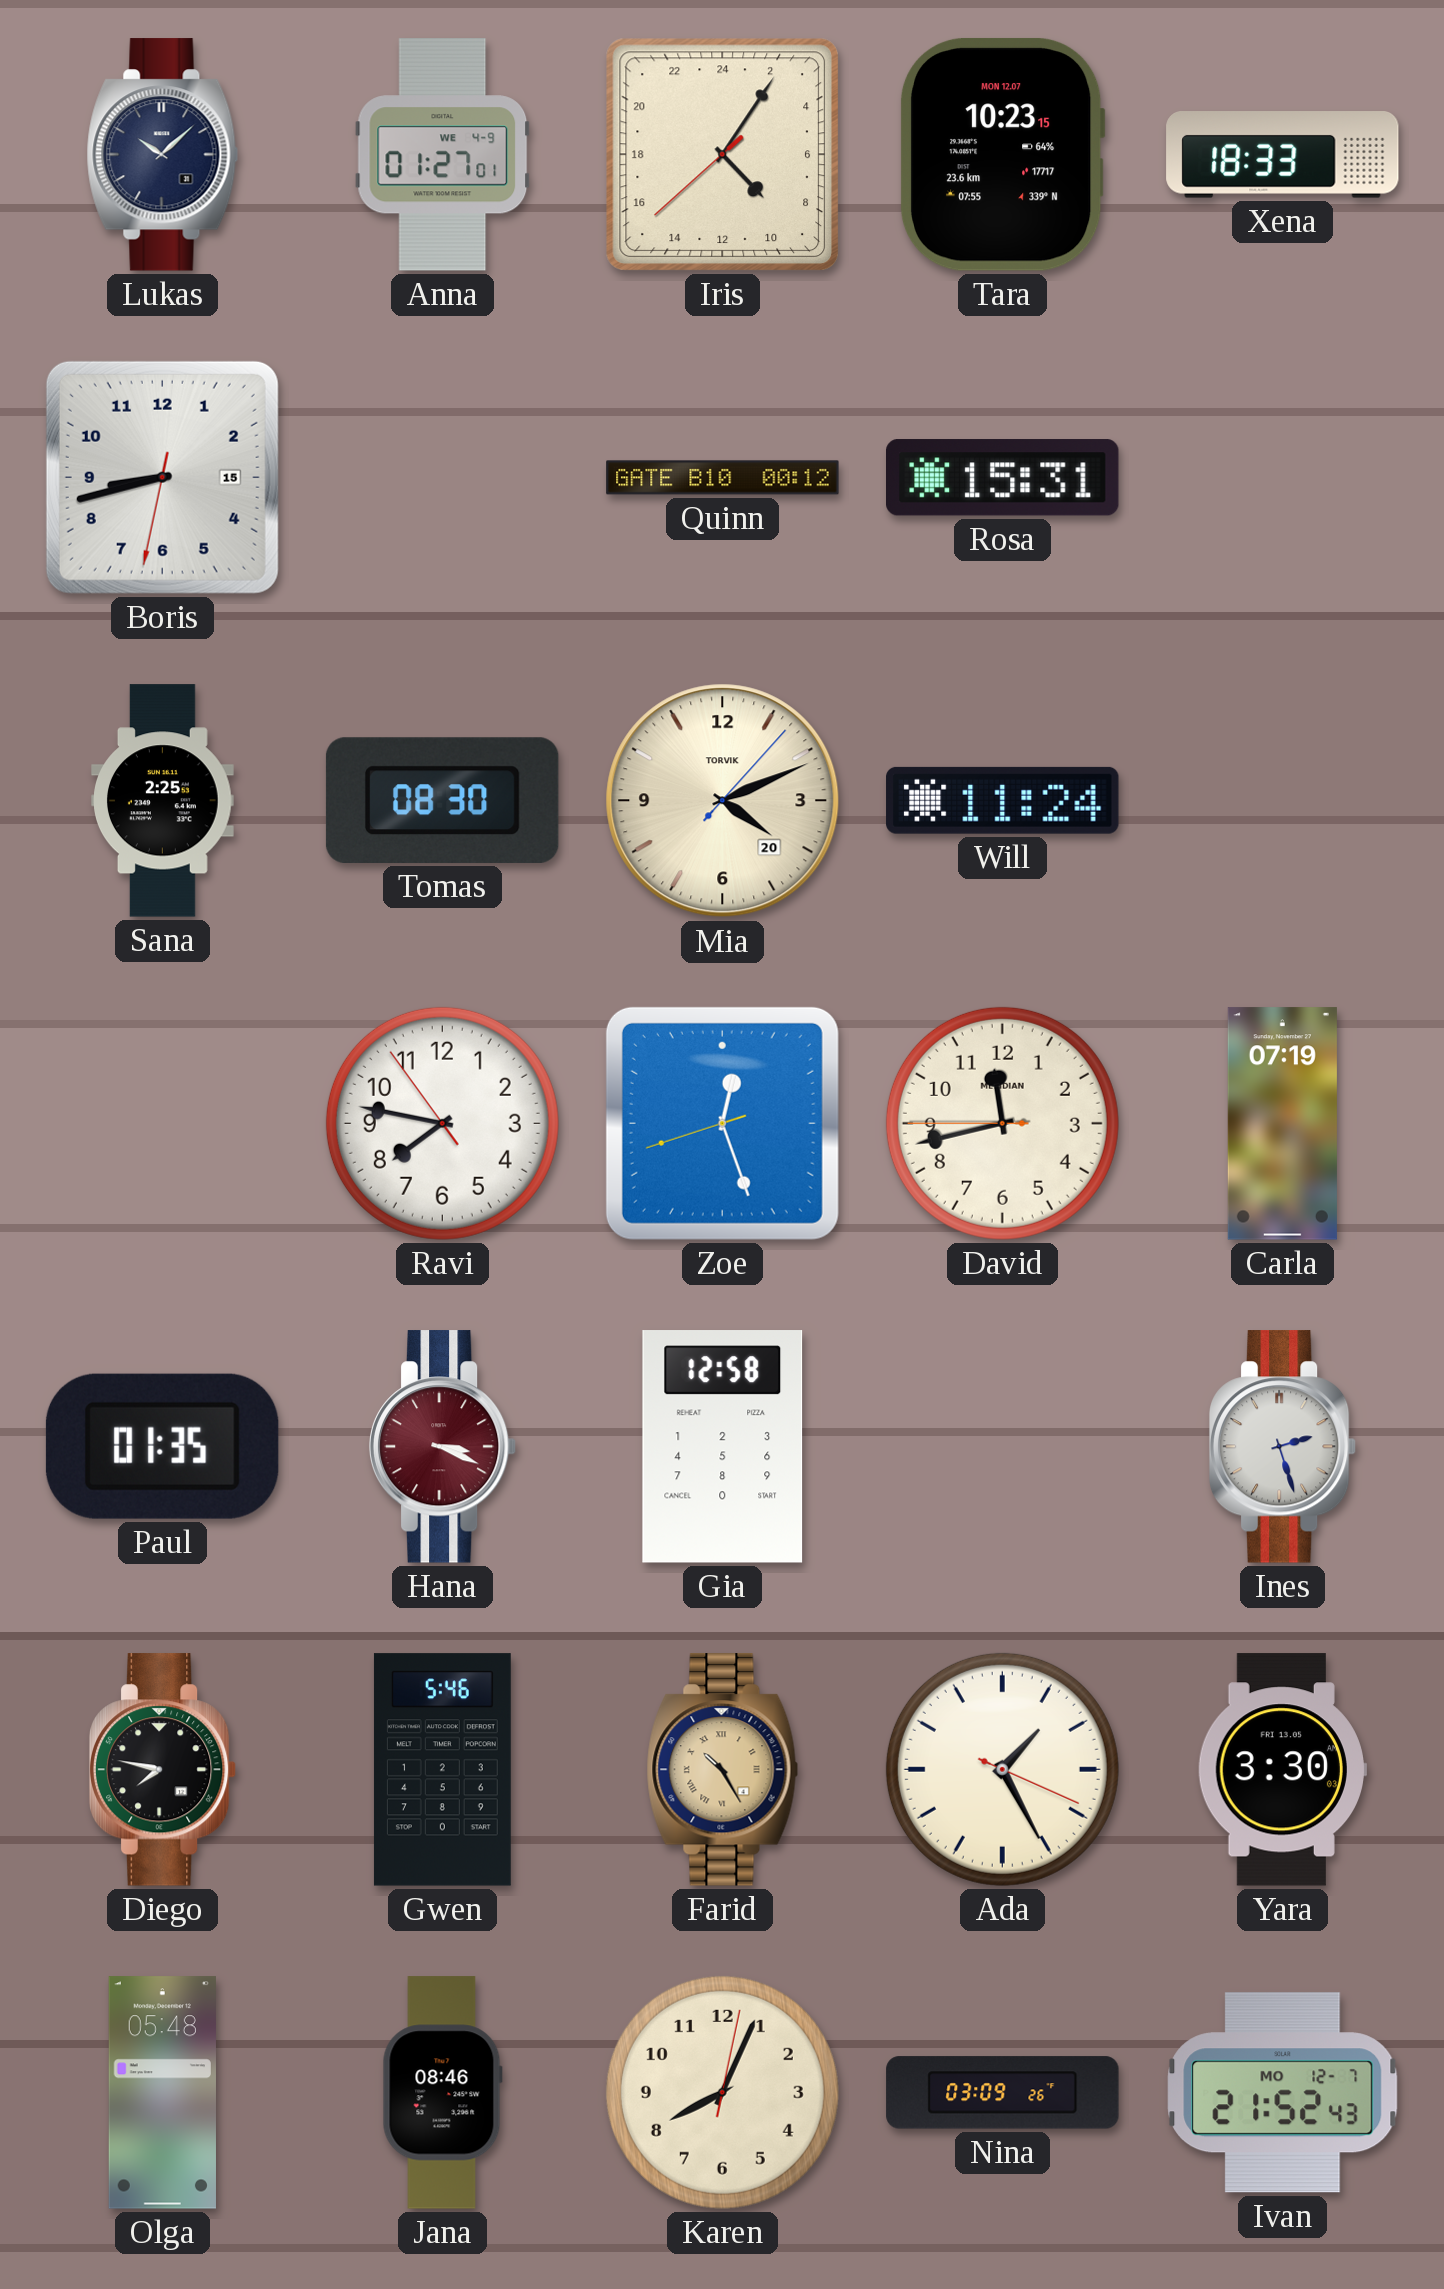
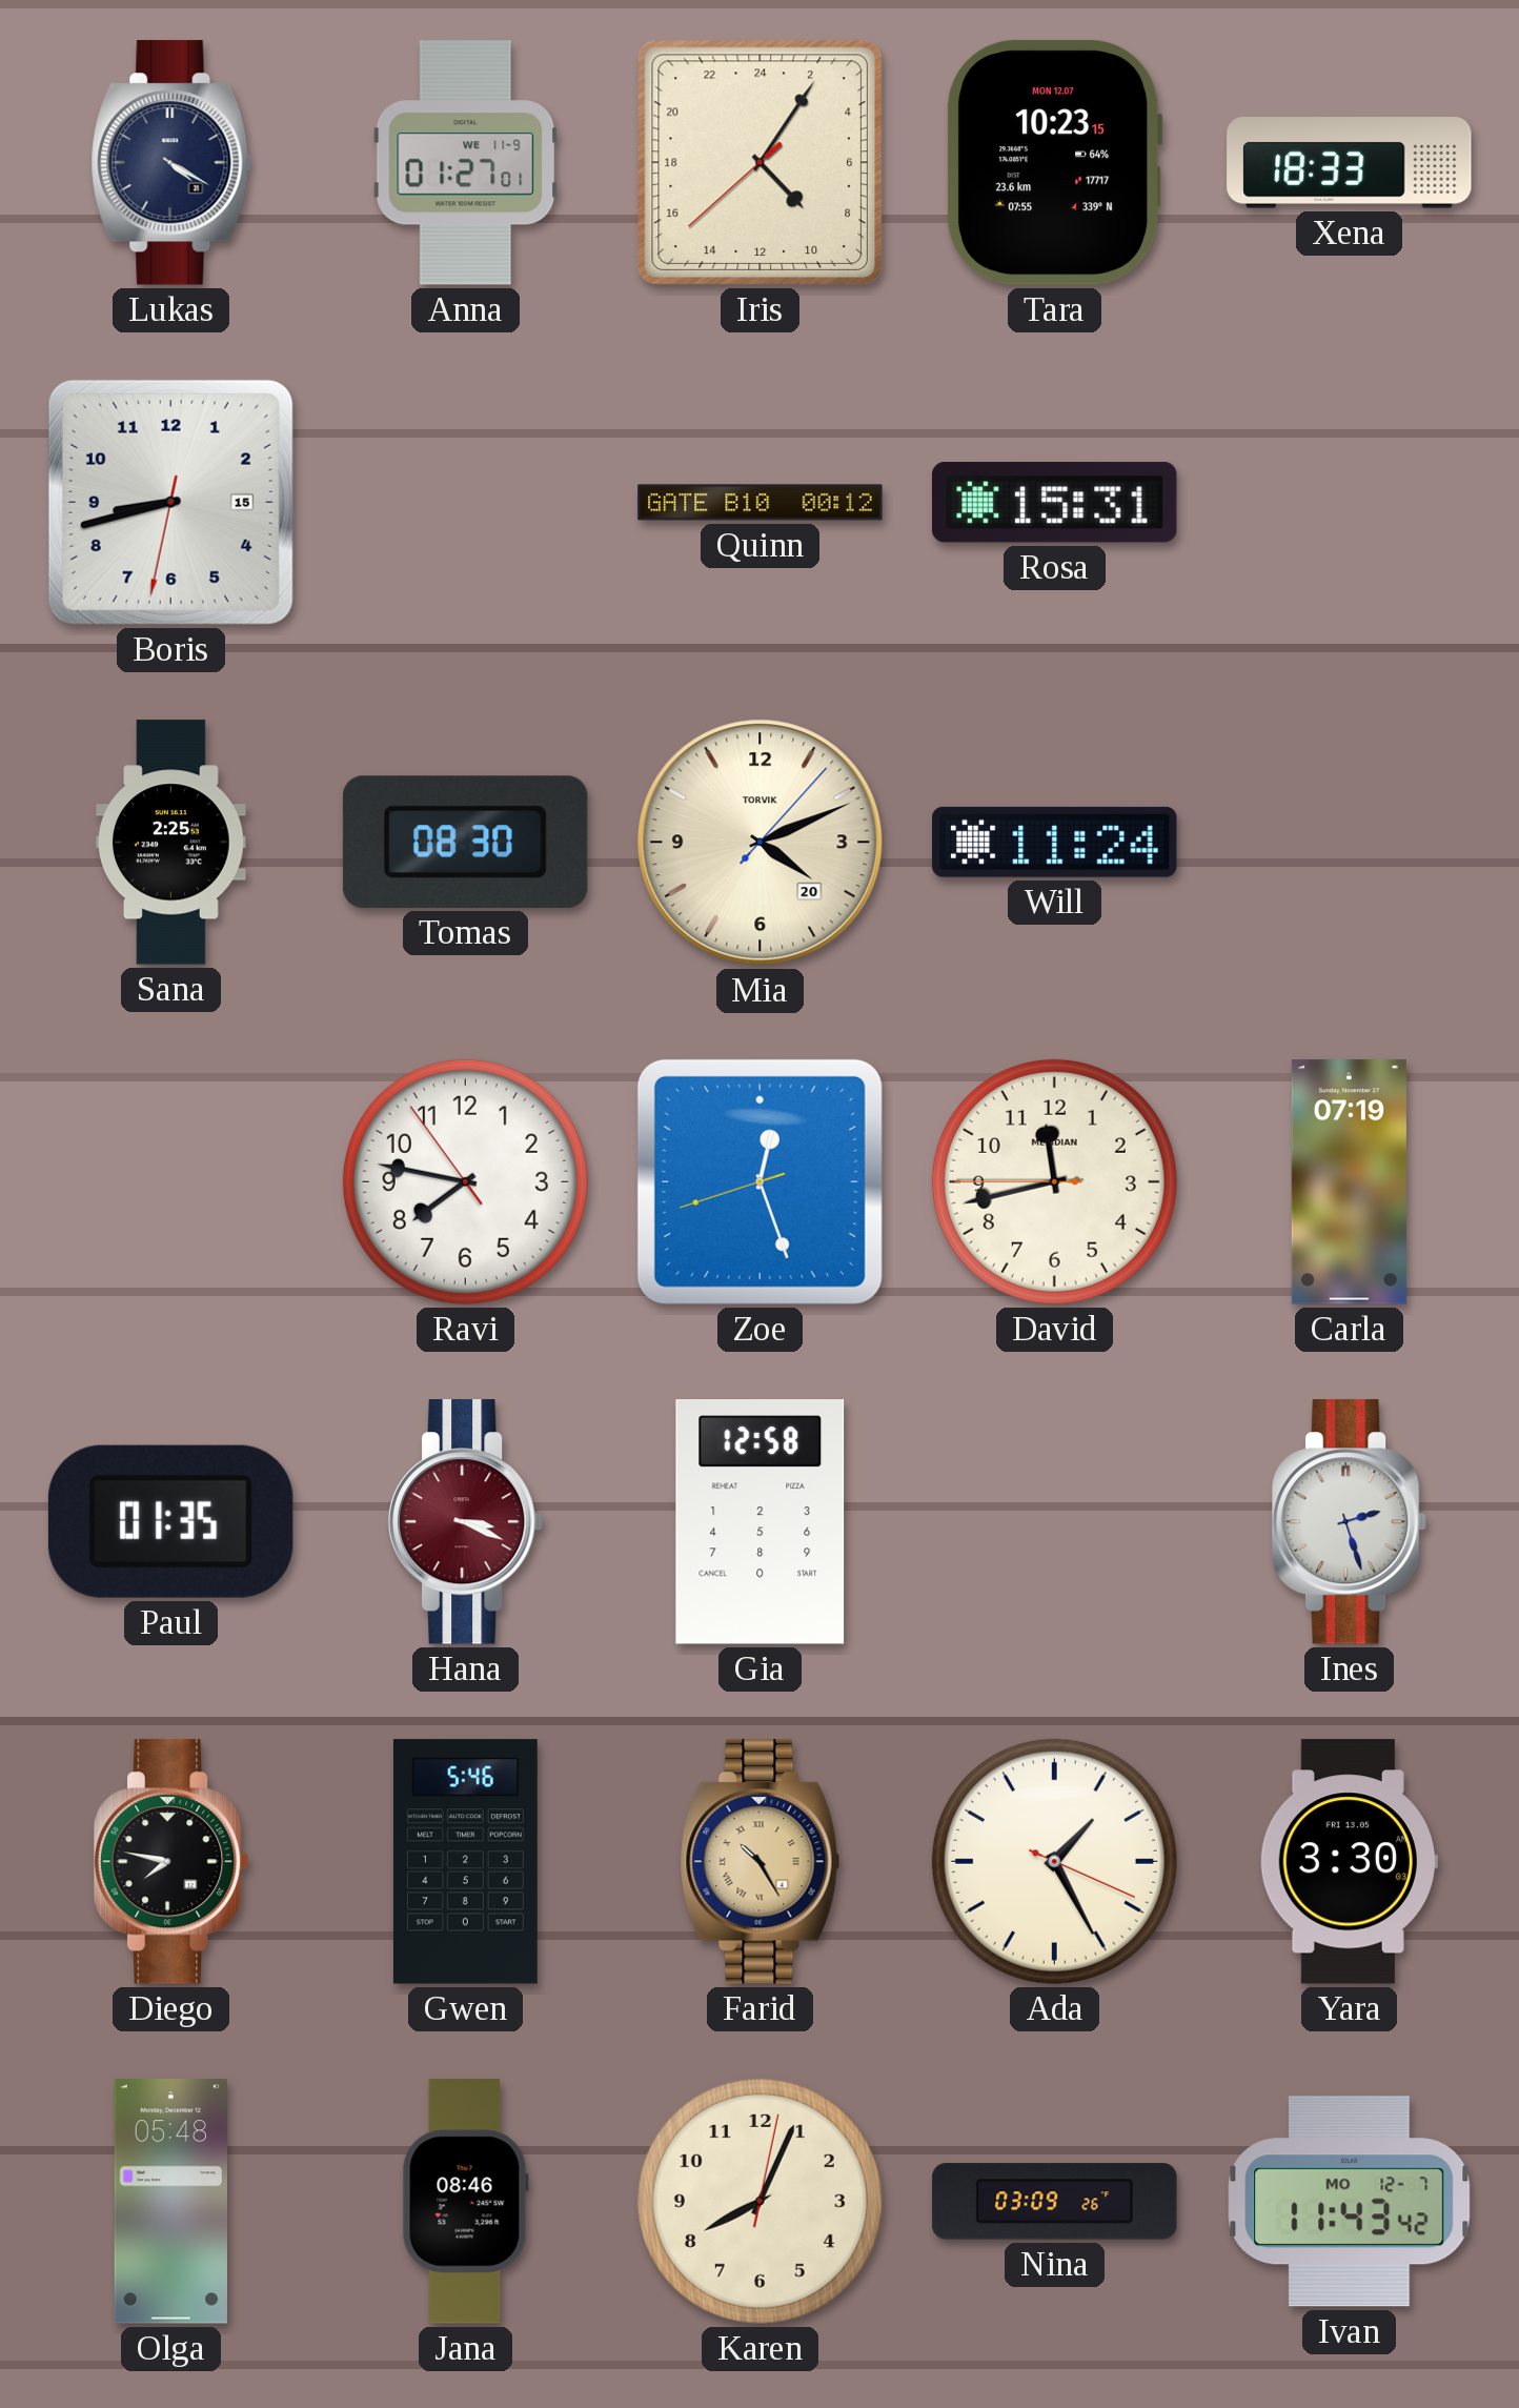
Lukas: 10:08 -> 4:20 (171, 163)
Anna date: WE 4-9 -> WE 11-9 (466, 163)
Ivan: 21:52 -> 11:43 (1350, 2202)
